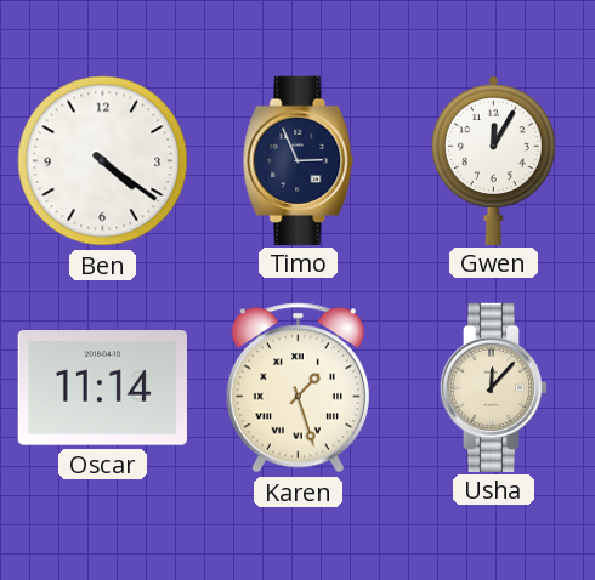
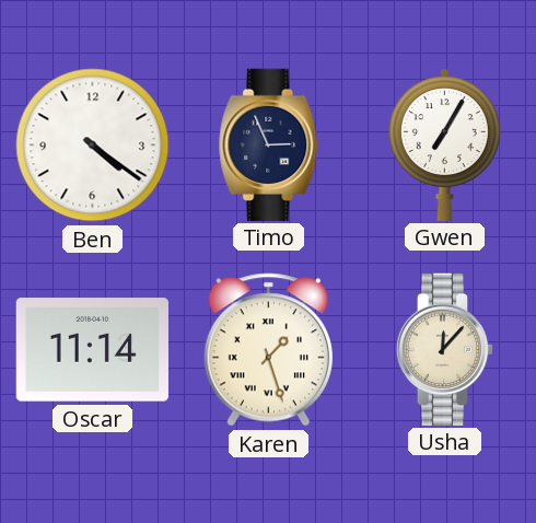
Gwen: 12:05 -> 7:05 (444, 144)
